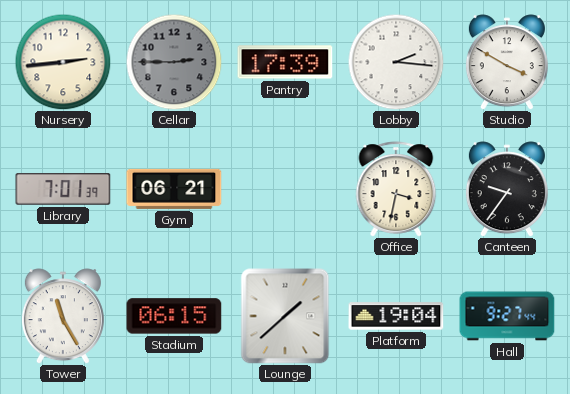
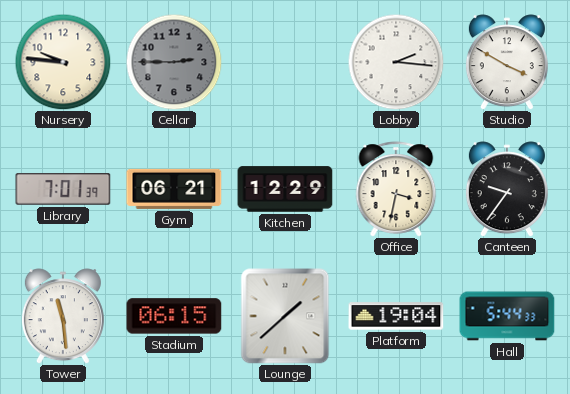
Nursery: 2:44 -> 9:46 (63, 62)
Pantry: 17:39 -> none (285, 62)
Kitchen: none -> 12:29 (285, 189)
Tower: 11:25 -> 11:29 (63, 316)
Hall: 9:27 -> 5:44 (507, 316)
